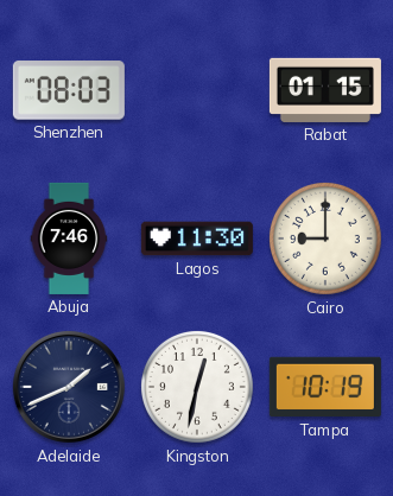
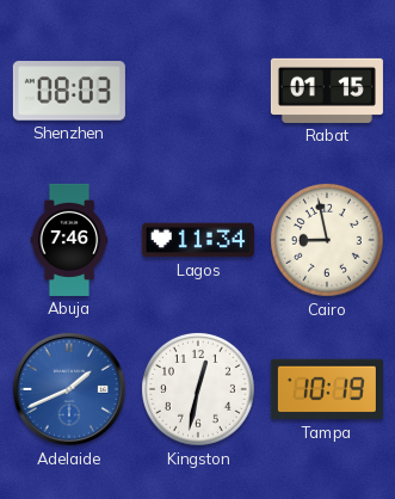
Lagos: 11:30 -> 11:34 (198, 240)
Cairo: 9:00 -> 8:58 (327, 240)
Adelaide dial: navy -> blue (69, 389)
